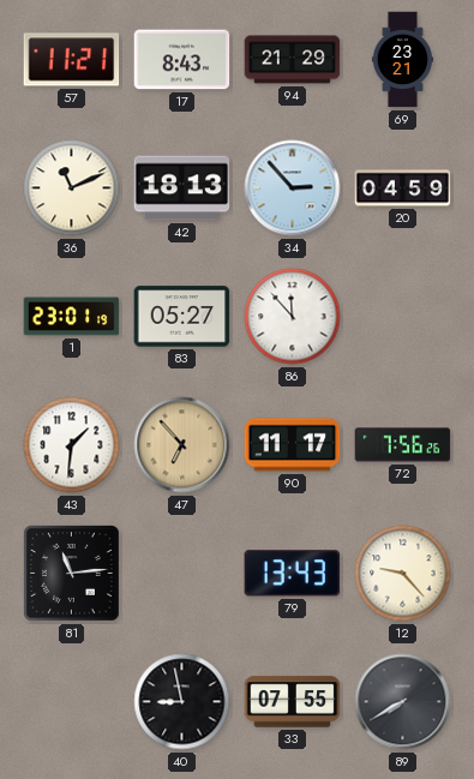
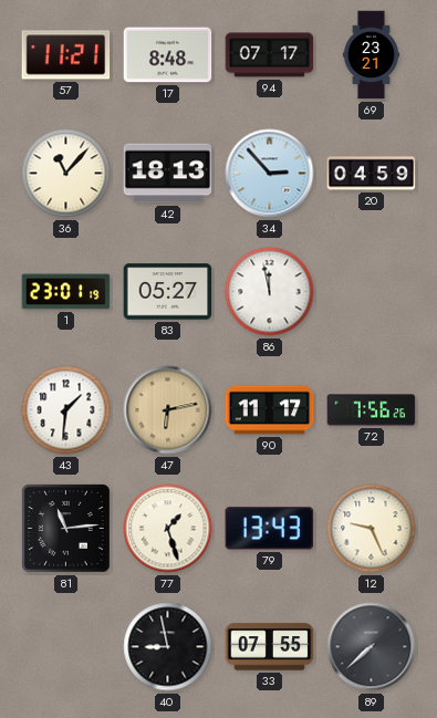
17: 8:43 -> 8:48 (168, 55)
94: 21:29 -> 07:17 (270, 55)
36: 11:11 -> 11:07 (66, 174)
86: 11:53 -> 11:58 (270, 292)
47: 6:53 -> 6:13 (168, 410)
77: none -> 1:27 (168, 529)
12: 9:23 -> 9:26 (372, 529)
89: 7:40 -> 7:38 (372, 647)
